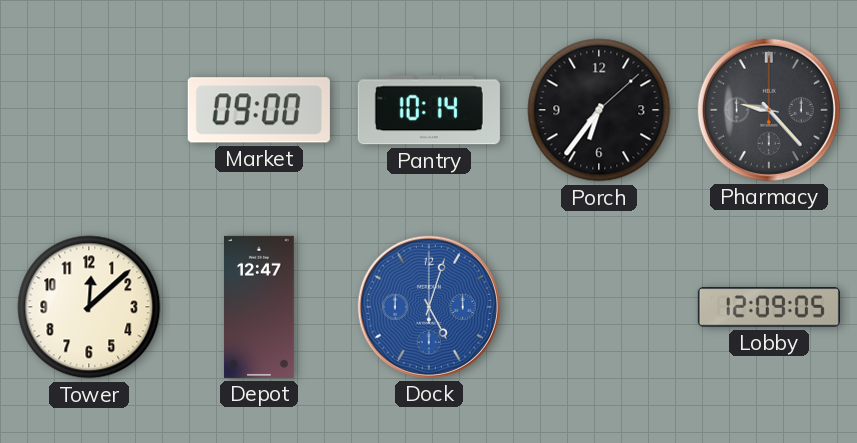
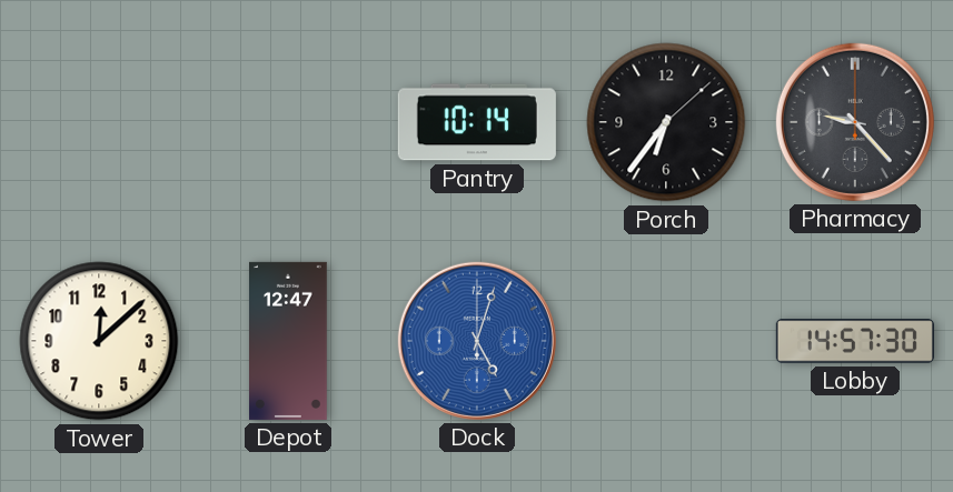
Market: 09:00 -> none (259, 110)
Lobby: 12:09 -> 14:57 (855, 341)
